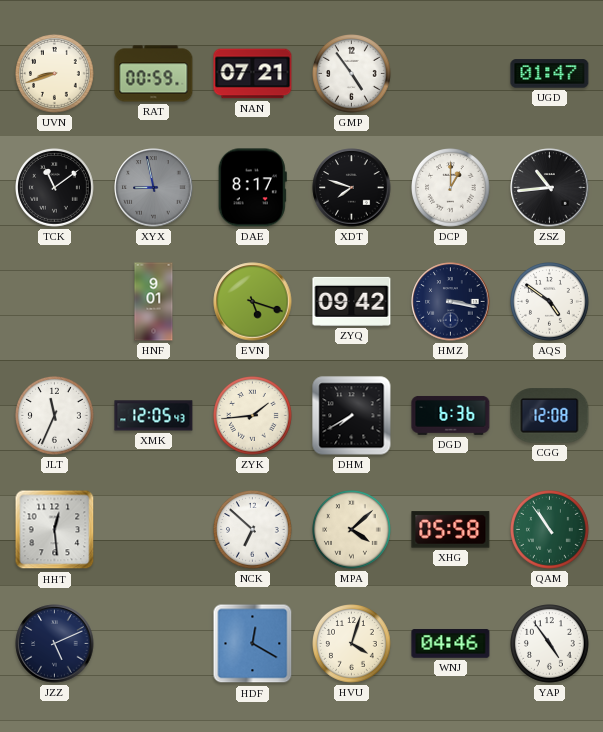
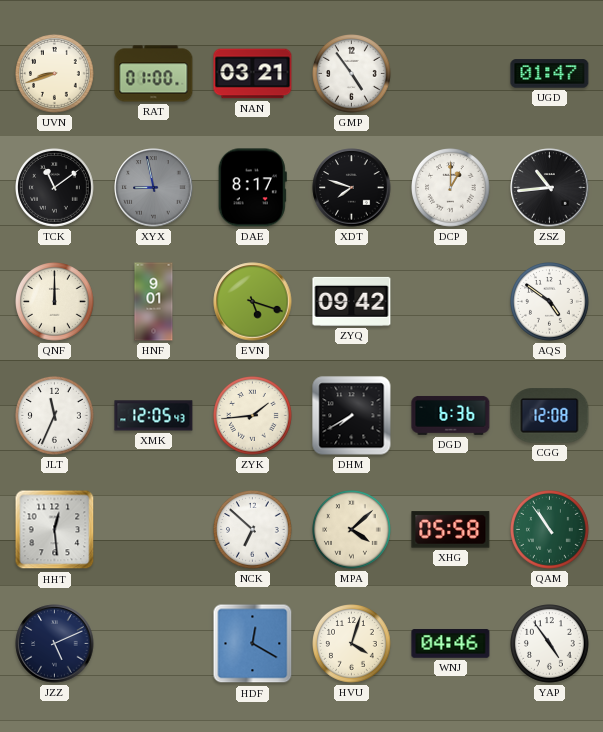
RAT: 00:59 -> 01:00 (154, 74)
NAN: 07:21 -> 03:21 (253, 74)
QNF: none -> 12:00 (55, 302)
HMZ: 3:17 -> none (451, 302)
